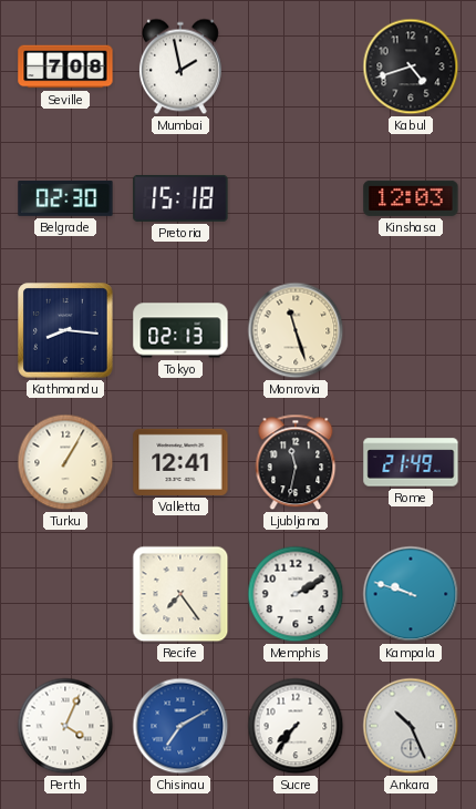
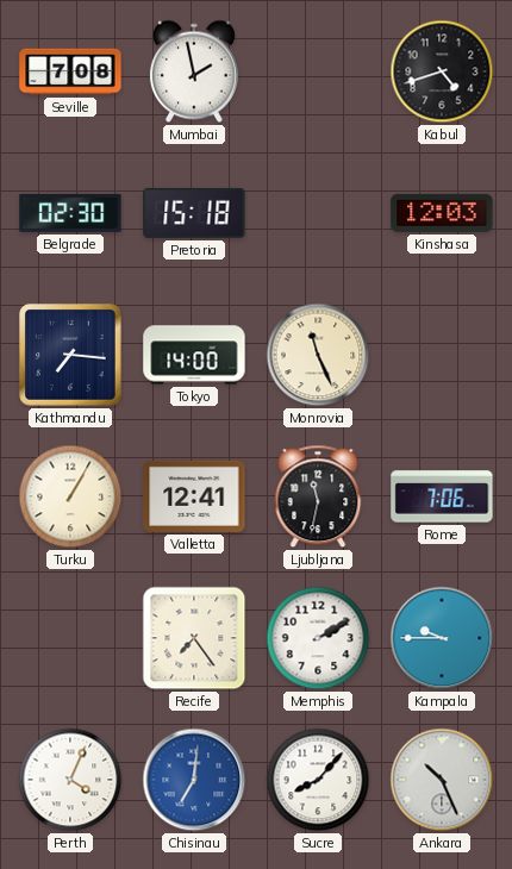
Kathmandu: 8:16 -> 7:16 (71, 356)
Tokyo: 02:13 -> 14:00 (194, 355)
Monrovia: 11:27 -> 11:26 (318, 355)
Rome: 21:49 -> 7:06 (442, 496)
Kampala: 9:48 -> 9:45 (442, 638)
Chisinau: 7:10 -> 7:01 (194, 780)
Sucre: 7:36 -> 8:07 (318, 780)
